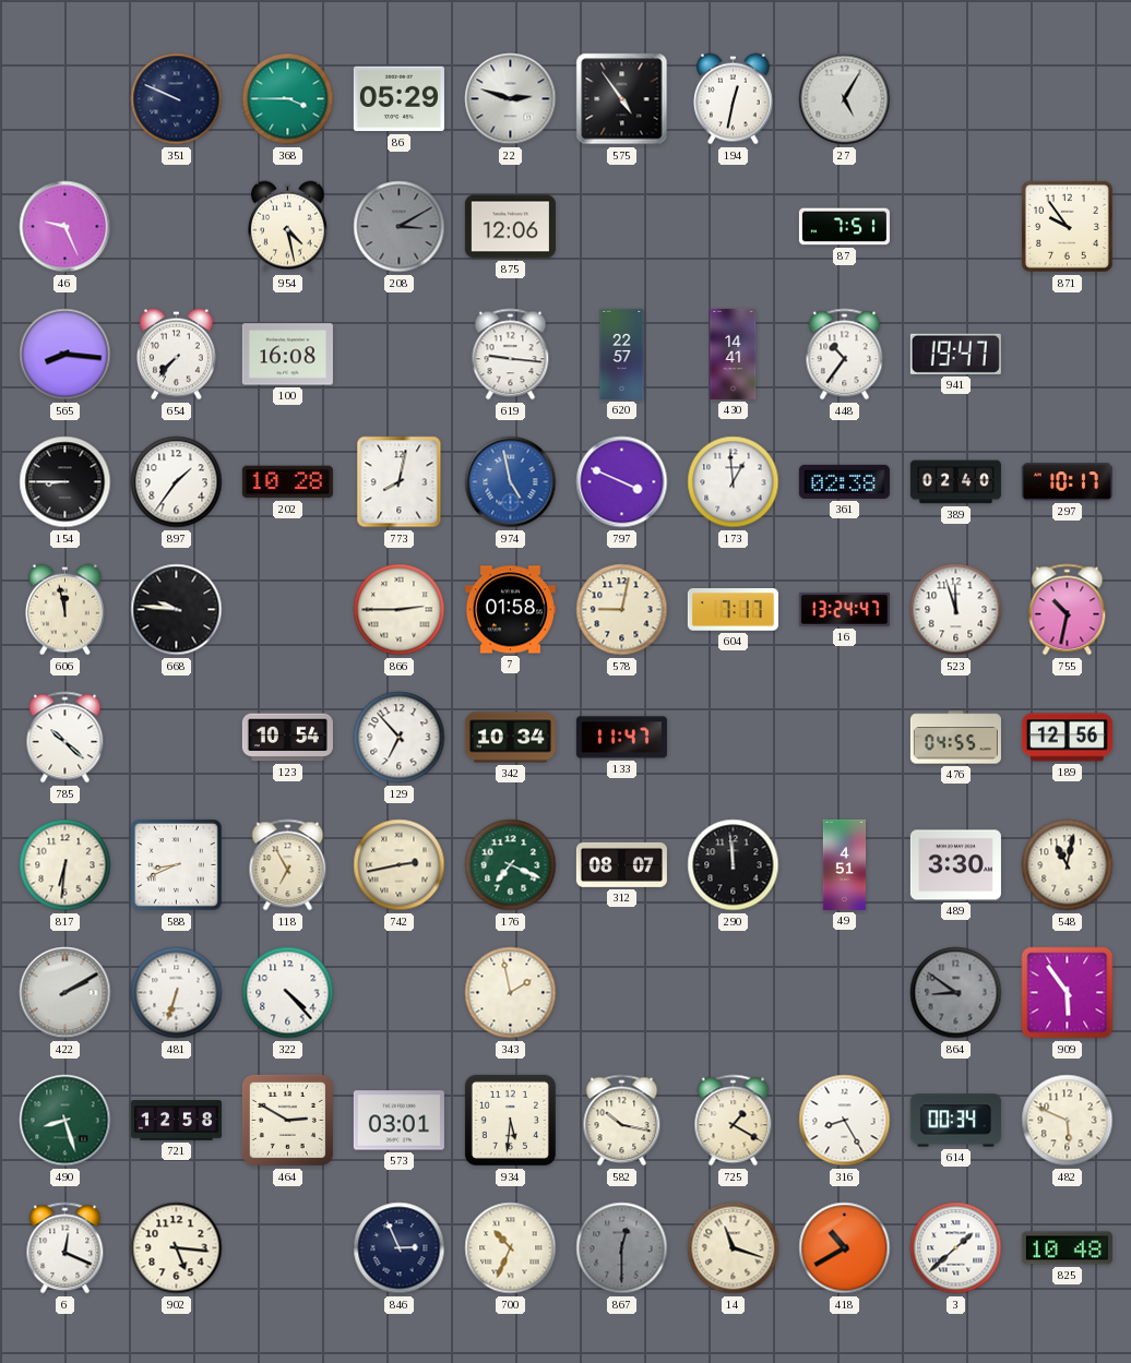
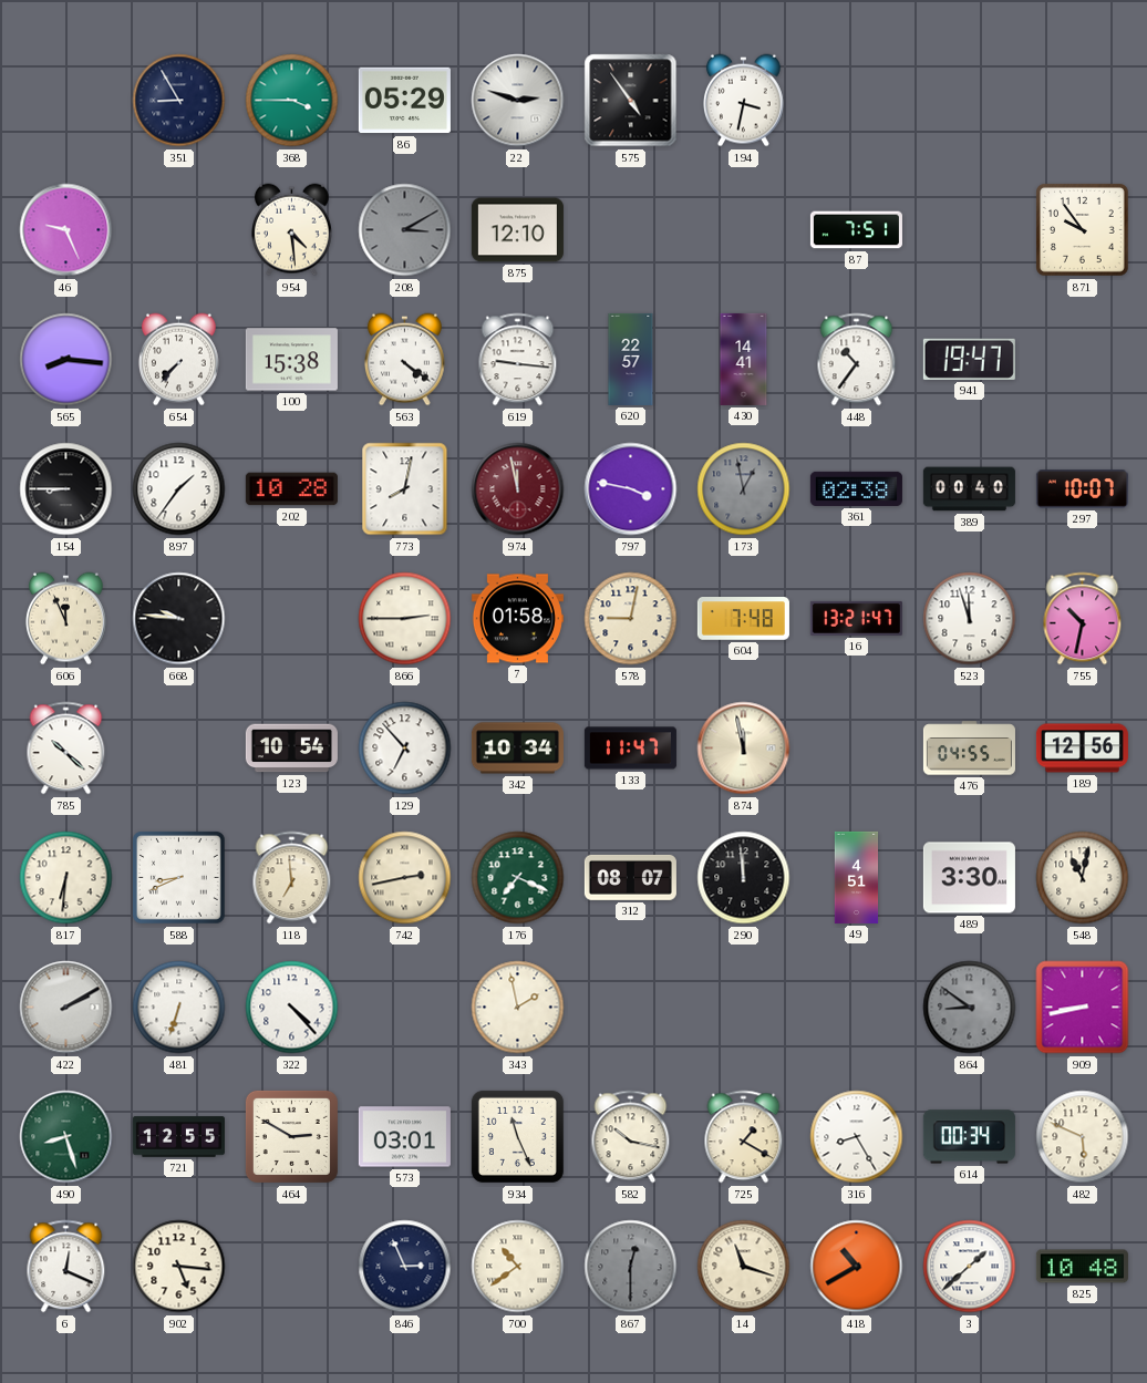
351: 9:49 -> 8:55 (179, 101)
194: 12:32 -> 3:32 (743, 101)
27: 5:05 -> none (845, 99)
954: 4:28 -> 4:29 (291, 230)
875: 12:06 -> 12:10 (517, 230)
100: 16:08 -> 15:38 (291, 360)
563: none -> 4:21 (404, 360)
974: 4:58 -> 11:58 (518, 489)
974 dial: blue -> burgundy (518, 489)
797: 3:49 -> 3:47 (631, 489)
173: 12:59 -> 12:58 (744, 489)
173 dial: white -> grey (744, 489)
389: 02:40 -> 00:40 (969, 489)
297: 10:17 -> 10:07 (1082, 489)
606: 11:58 -> 11:56 (65, 619)
604: 7:17 -> 7:48 (743, 619)
16: 13:24 -> 13:21 (856, 618)
874: none -> 11:58 (744, 749)
118: 6:55 -> 6:59 (292, 878)
909: 5:54 -> 8:43 (1083, 1008)
721: 12:58 -> 12:55 (178, 1137)
934: 5:31 -> 11:26 (517, 1136)
700: 10:34 -> 10:39 (518, 1267)
